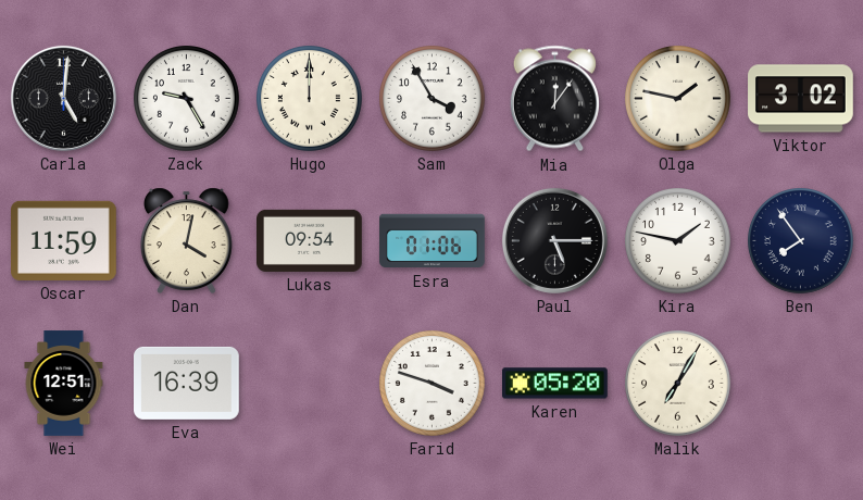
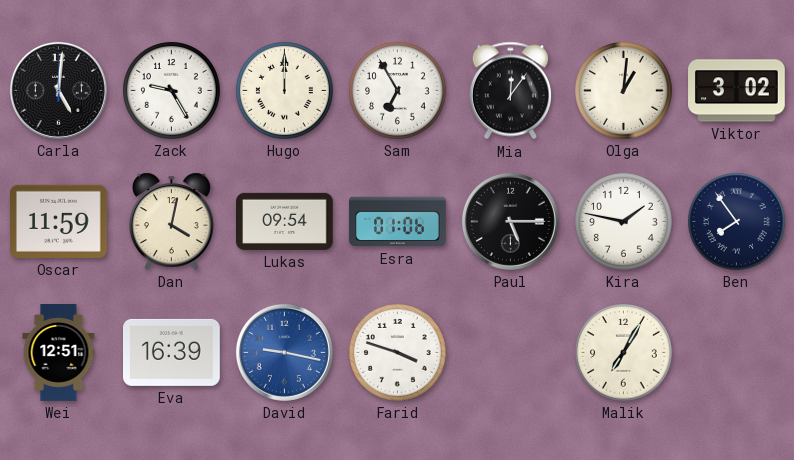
Sam: 3:55 -> 6:55 (398, 91)
Olga: 1:47 -> 1:01 (624, 91)
David: none -> 9:17 (284, 352)
Karen: 05:20 -> none (555, 384)
